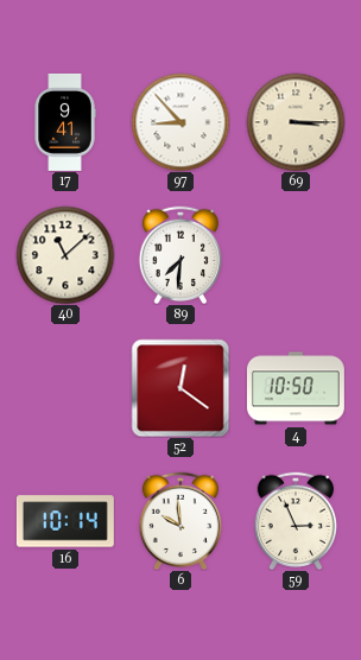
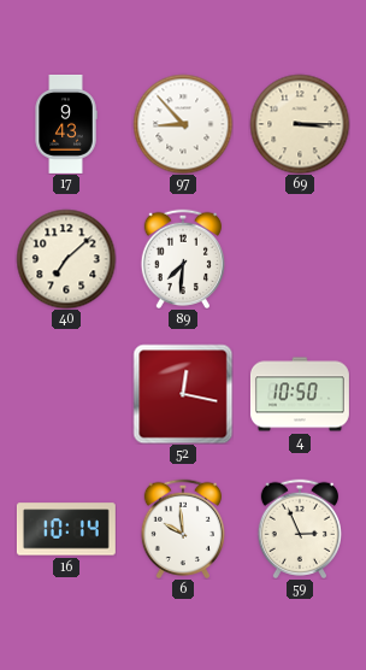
17: 9:41 -> 9:43 (66, 124)
40: 11:08 -> 7:08 (66, 259)
52: 12:21 -> 12:17 (183, 394)
